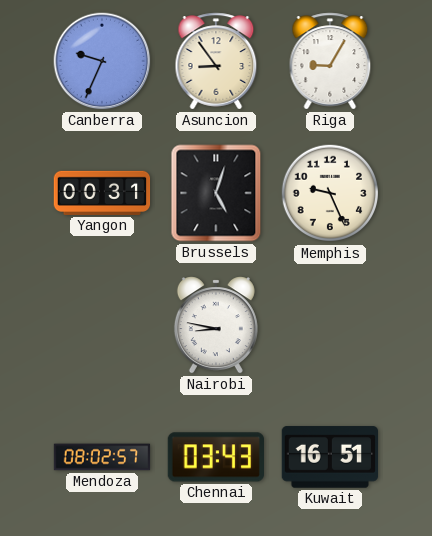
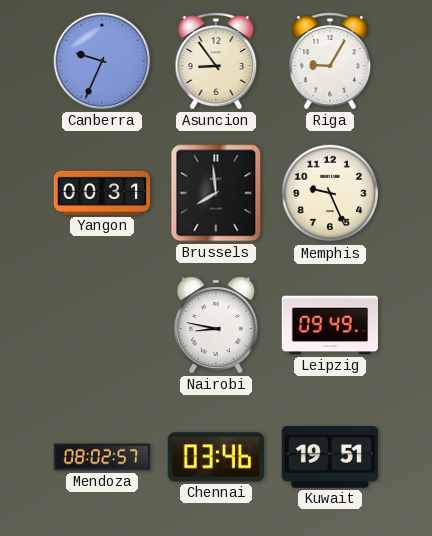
Brussels: 5:03 -> 7:59 (216, 193)
Leipzig: none -> 09:49 (330, 325)
Chennai: 03:43 -> 03:46 (215, 457)
Kuwait: 16:51 -> 19:51 (329, 457)
